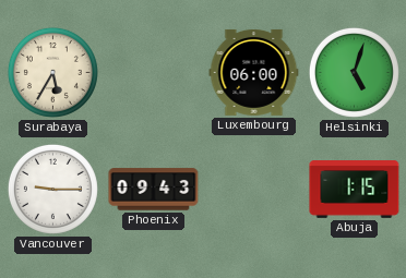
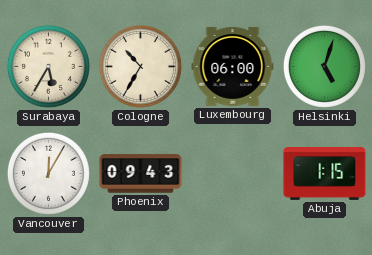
Cologne: none -> 10:35 (140, 66)
Vancouver: 9:15 -> 12:05 (48, 173)
